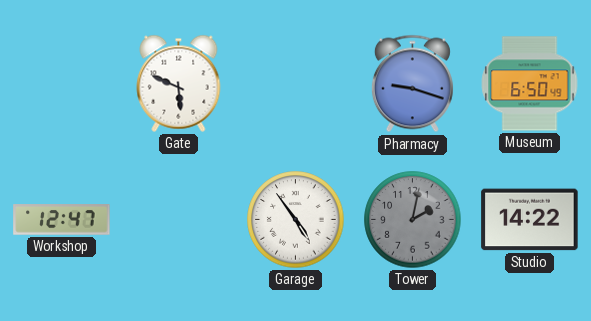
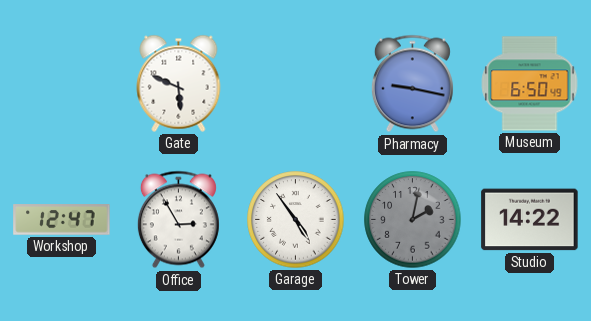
Pharmacy: 9:18 -> 9:17 (412, 84)
Office: none -> 2:55 (178, 220)
